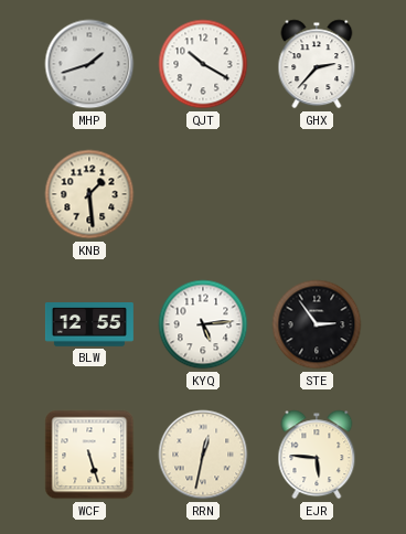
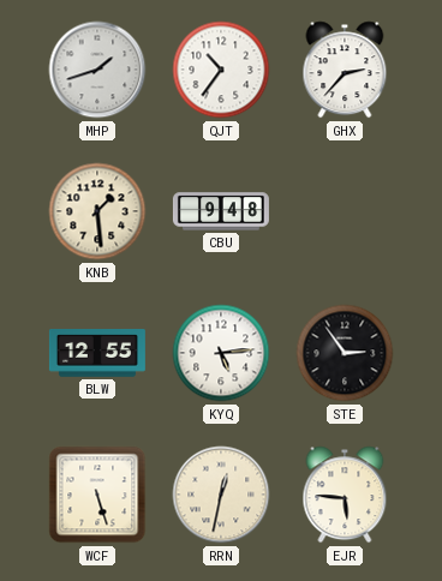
QJT: 10:20 -> 10:36 (221, 70)
CBU: none -> 9:48 (221, 211)
